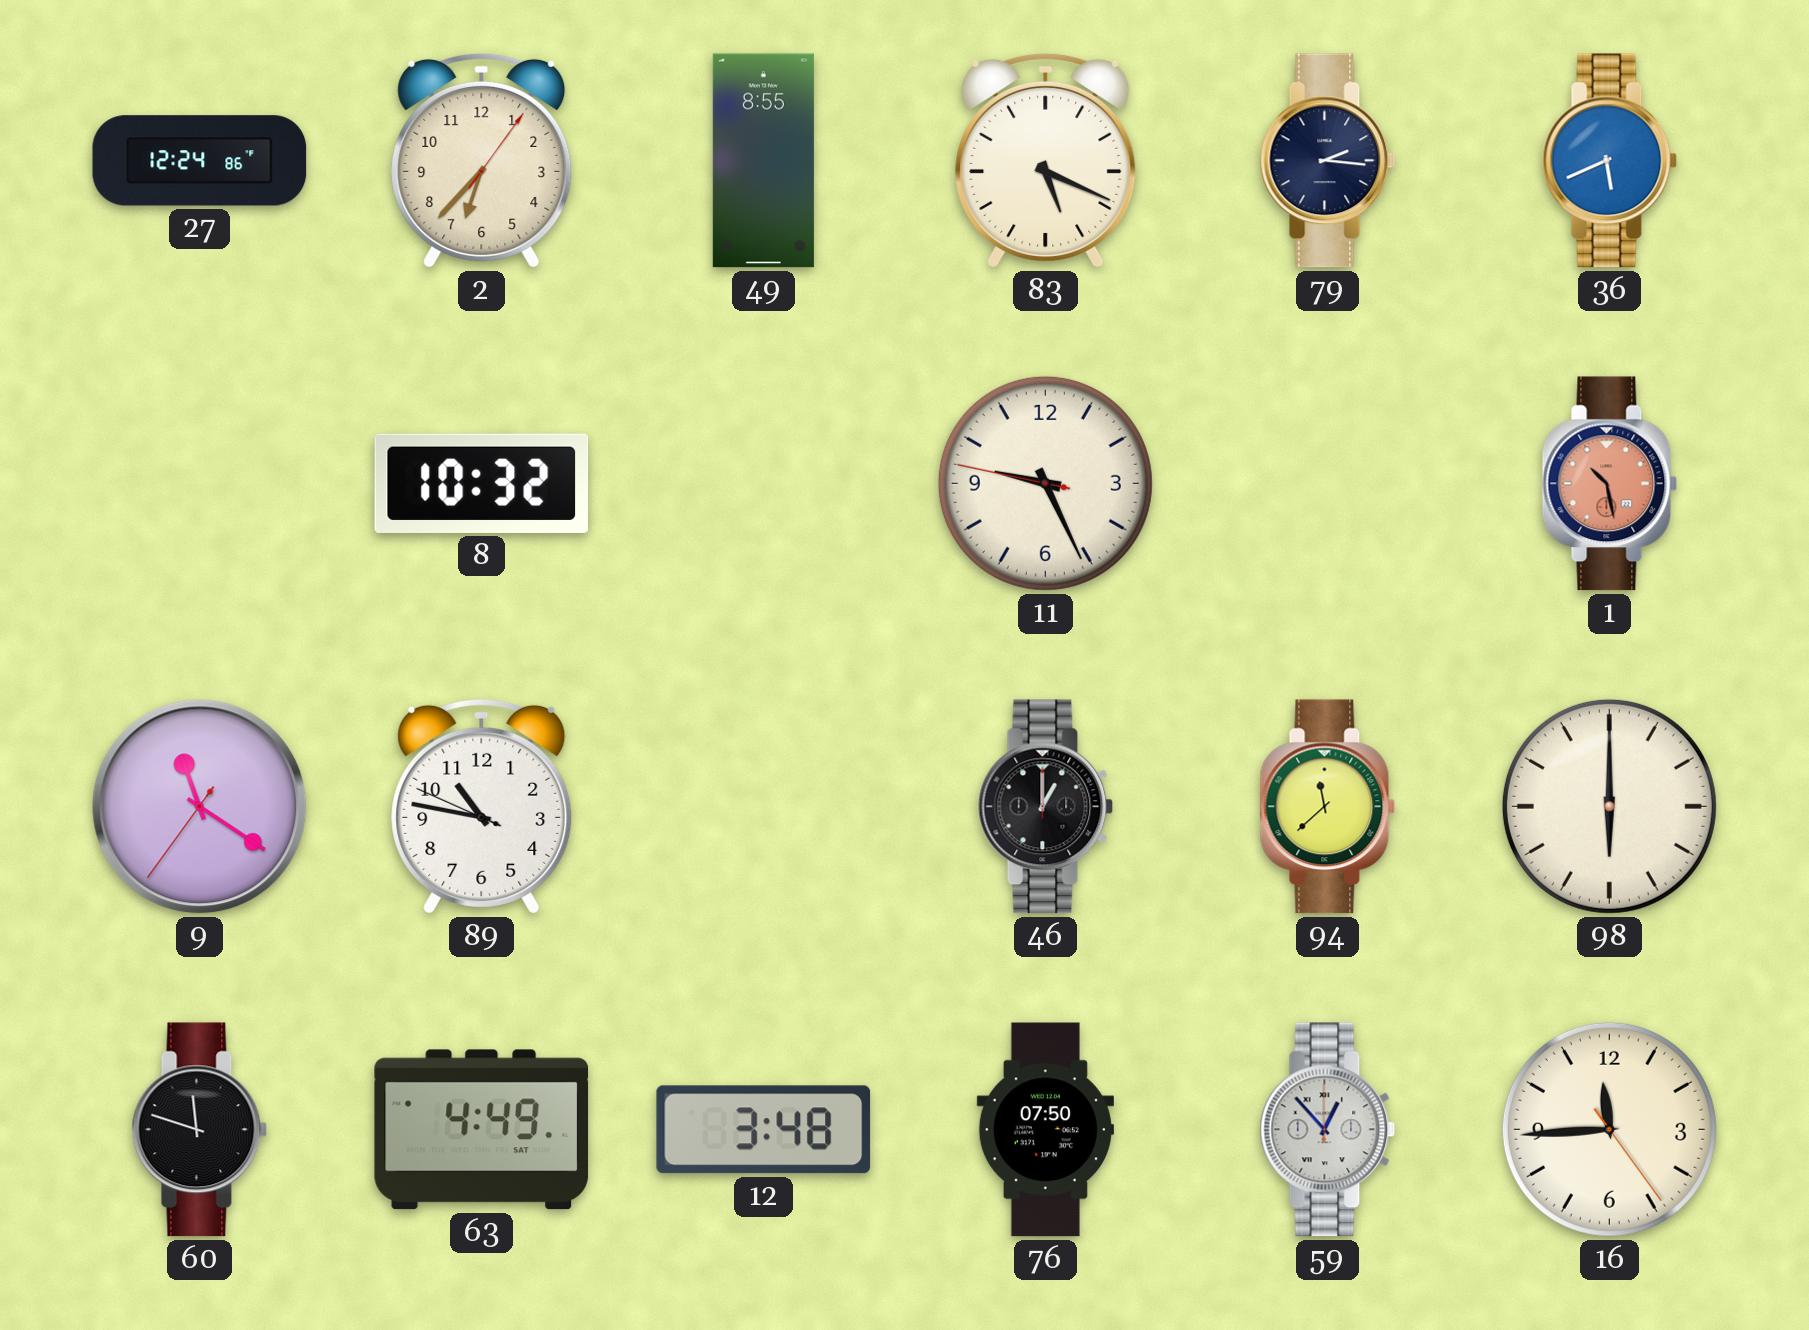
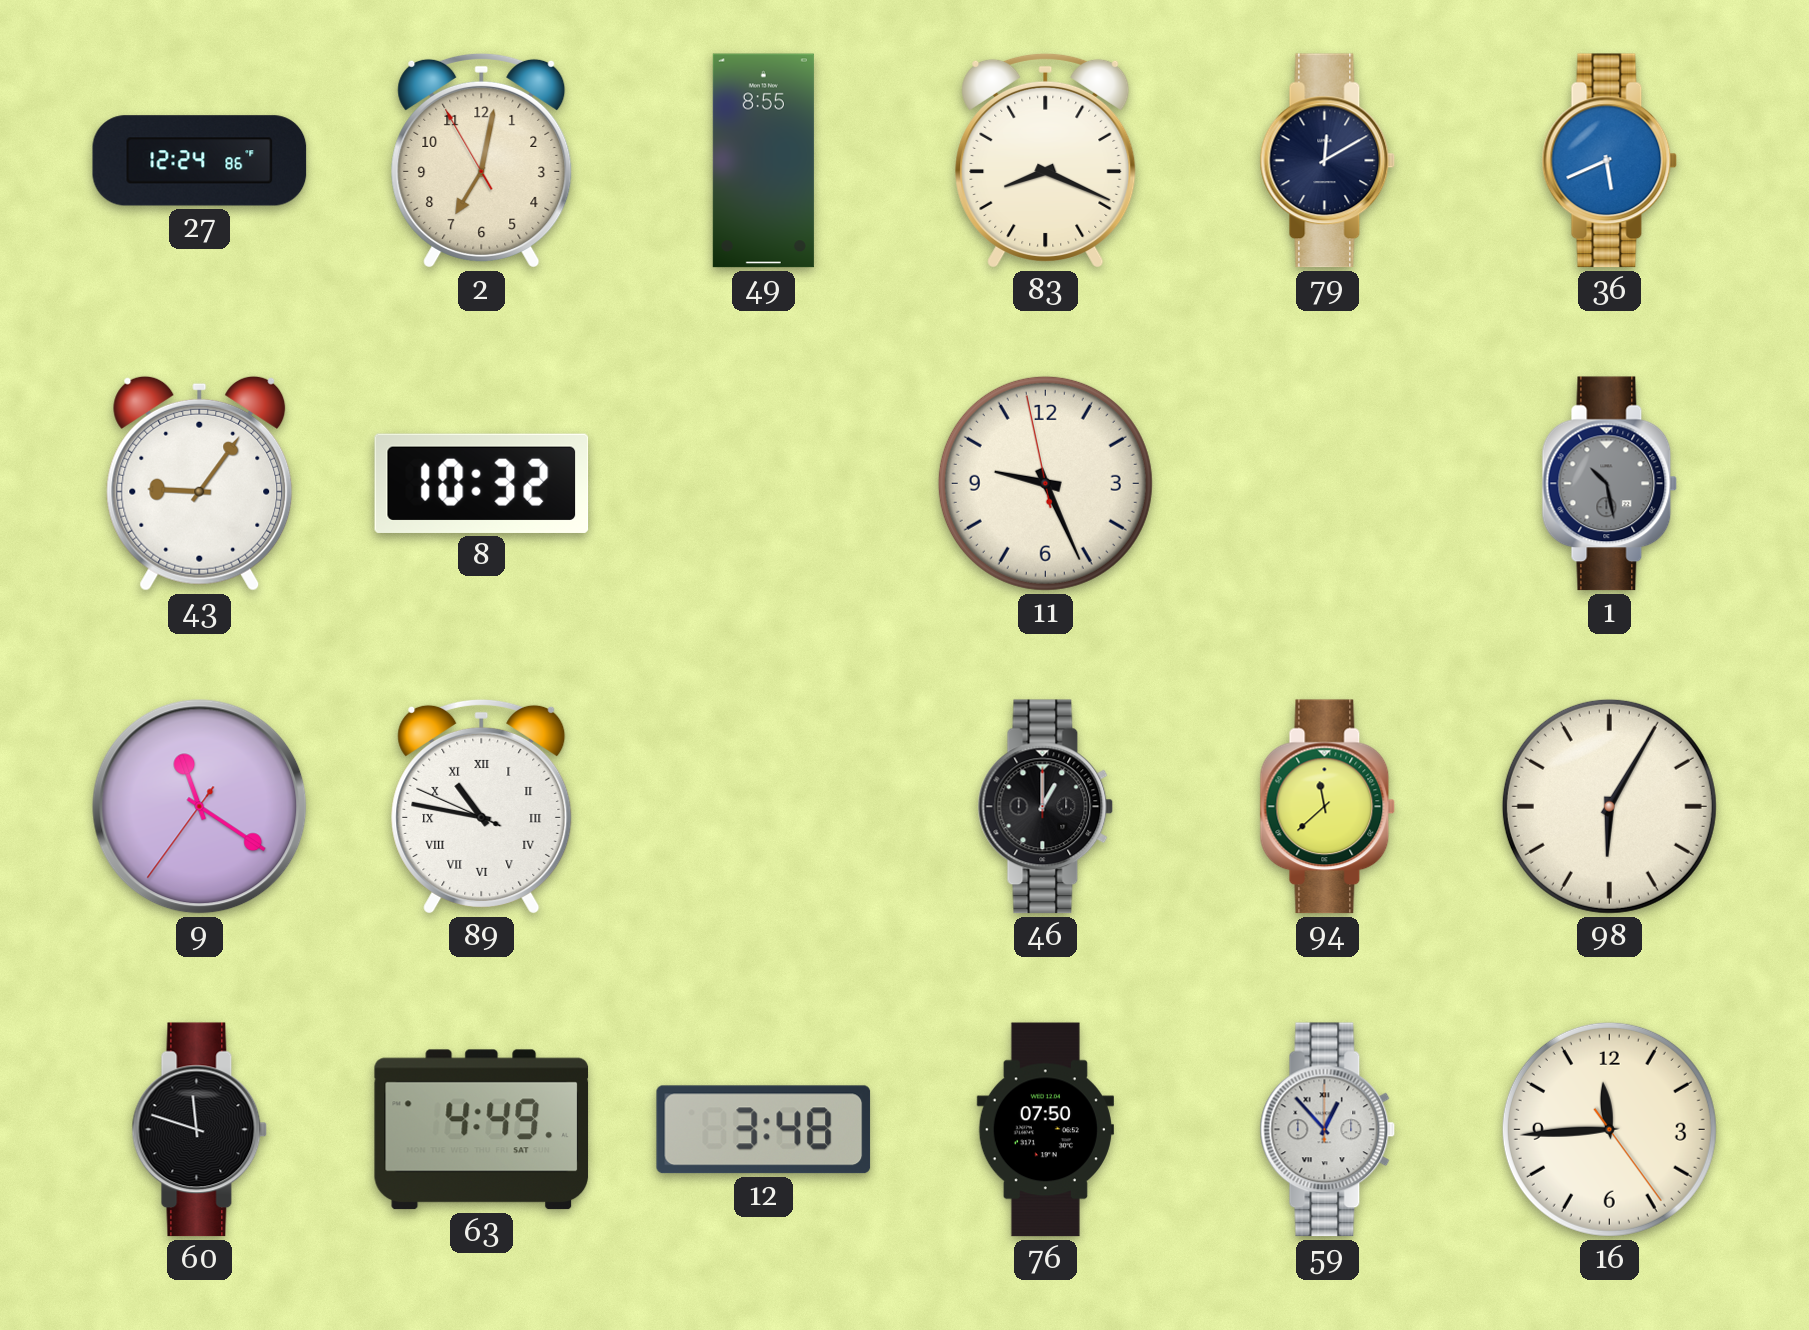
2: 6:37 -> 7:01 (482, 160)
83: 5:19 -> 8:19 (1046, 160)
79: 2:16 -> 12:10 (1328, 161)
43: none -> 9:06 (200, 483)
11: 9:25:47 -> 9:25:58 (1045, 483)
1 dial: salmon -> grey (1610, 484)
89 numerals: Arabic -> Roman (482, 806)
98: 6:00 -> 6:05 (1609, 806)
